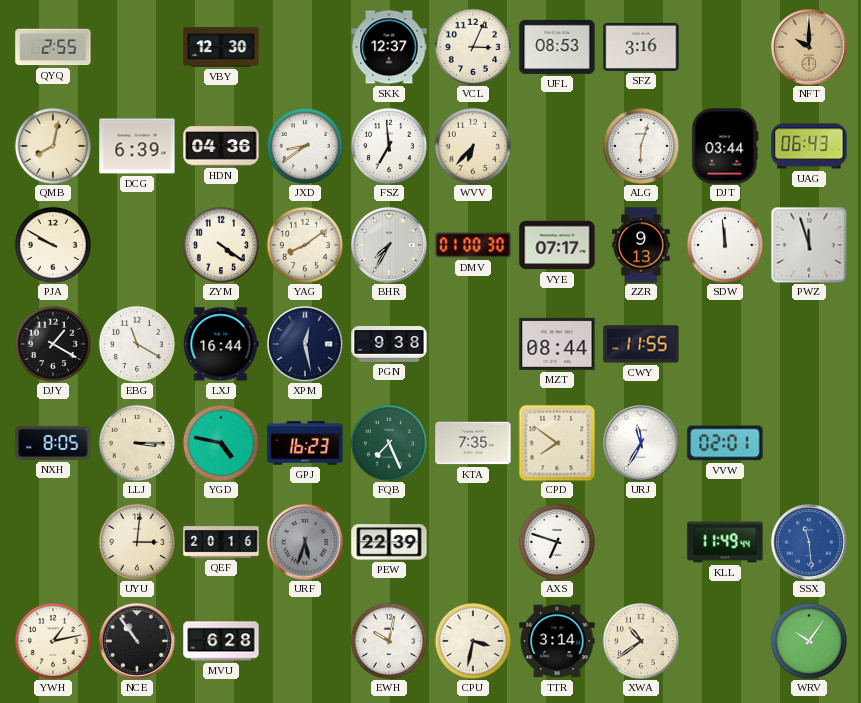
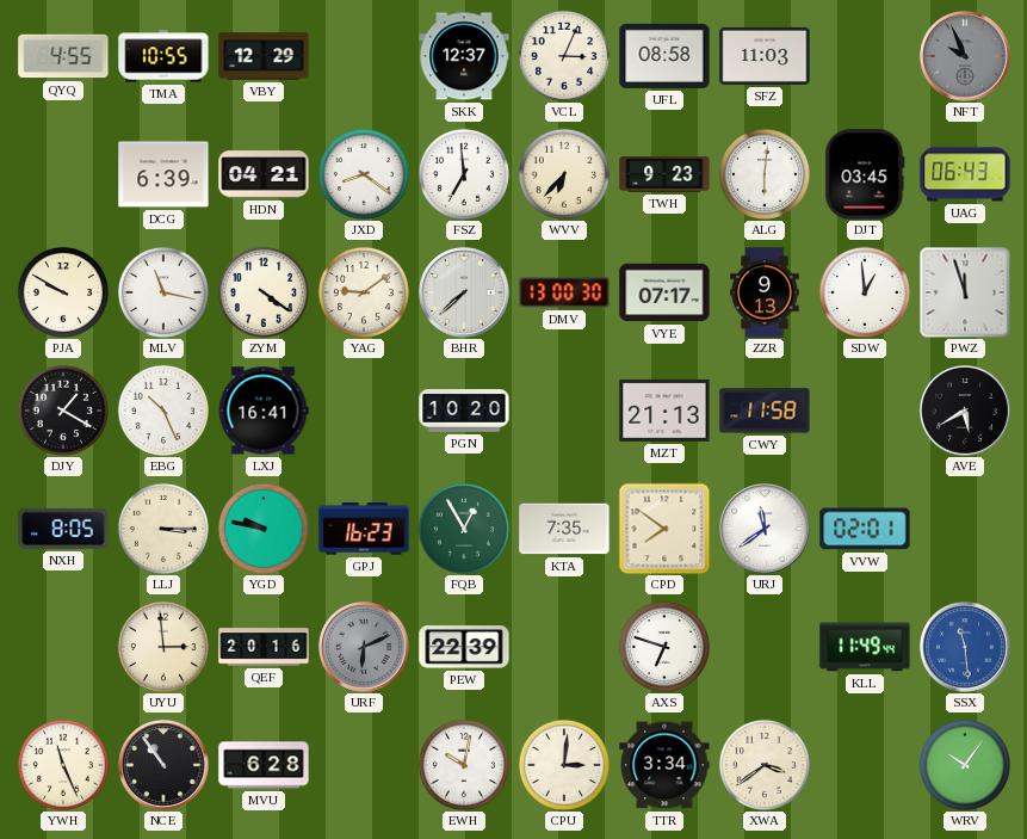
QYQ: 2:55 -> 4:55 (63, 56)
TMA: none -> 10:55 (163, 56)
VBY: 12:30 -> 12:29 (264, 56)
UFL: 08:53 -> 08:58 (664, 56)
SFZ: 3:16 -> 11:03 (765, 56)
NFT: 10:00 -> 9:56 (965, 56)
NFT dial: champagne -> grey (965, 56)
QMB: 8:02 -> none (53, 146)
HDN: 04:36 -> 04:21 (264, 174)
JXD: 8:39 -> 8:21 (364, 174)
TWH: none -> 9:23 (664, 175)
ALG: 6:03 -> 6:01 (765, 174)
DJT: 03:44 -> 03:45 (865, 174)
MLV: none -> 11:17 (163, 292)
YAG: 8:09 -> 9:09 (364, 292)
BHR: 7:35 -> 7:38 (464, 292)
DMV: 01:00 -> 13:00 (564, 292)
SDW: 11:59 -> 12:59 (865, 292)
EBG: 11:20 -> 10:26 (163, 411)
LXJ: 16:44 -> 16:41 (264, 411)
XPM: 12:28 -> none (305, 344)
PGN: 9:38 -> 10:20 (464, 411)
MZT: 08:44 -> 21:13 (664, 411)
CWY: 11:55 -> 11:58 (765, 411)
AVE: none -> 5:40 (965, 411)
YGD: 4:47 -> 9:47 (264, 529)
FQB: 7:26 -> 12:55 (464, 529)
URJ: 11:35 -> 11:39 (765, 529)
UYU: 3:01 -> 2:59 (163, 647)
URF: 5:33 -> 6:11 (364, 647)
YWH: 1:13 -> 11:26 (63, 765)
CPU: 3:32 -> 3:01 (564, 765)
TTR: 3:14 -> 3:34 (664, 765)
XWA: 10:39 -> 3:39 (765, 765)
